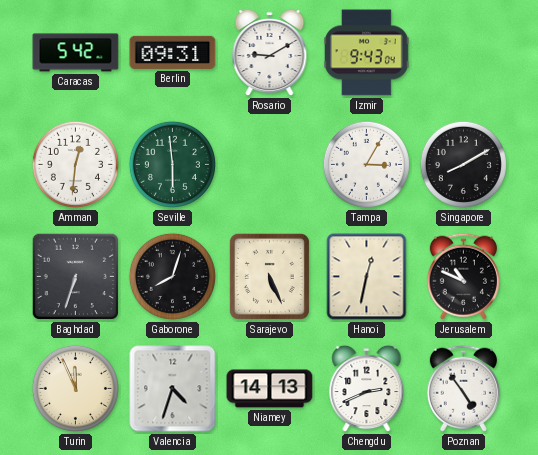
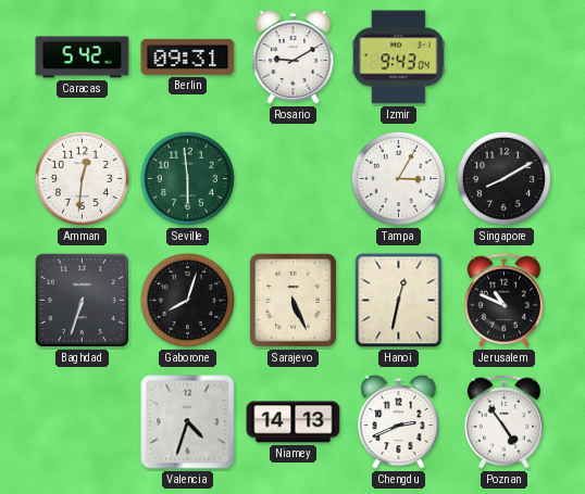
Turin: 11:56 -> none (75, 388)
